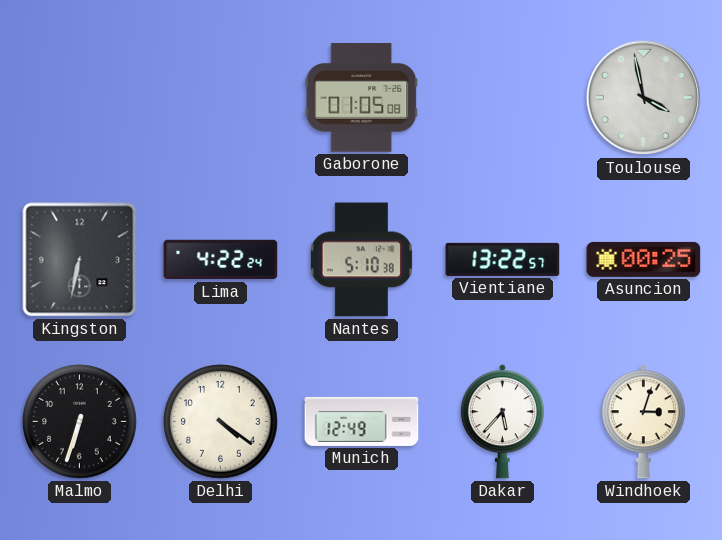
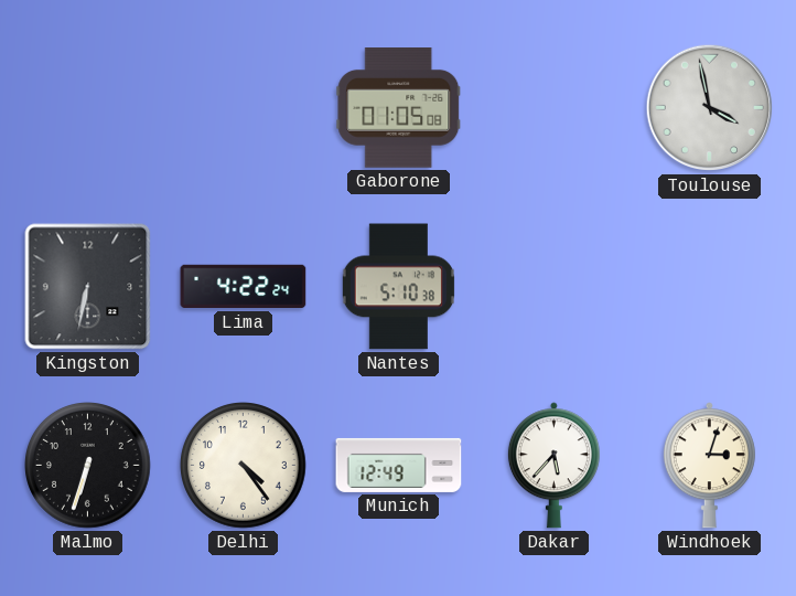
Vientiane: 13:22 -> none (503, 259)
Asuncion: 00:25 -> none (644, 259)
Delhi: 4:21 -> 4:24 (244, 466)
